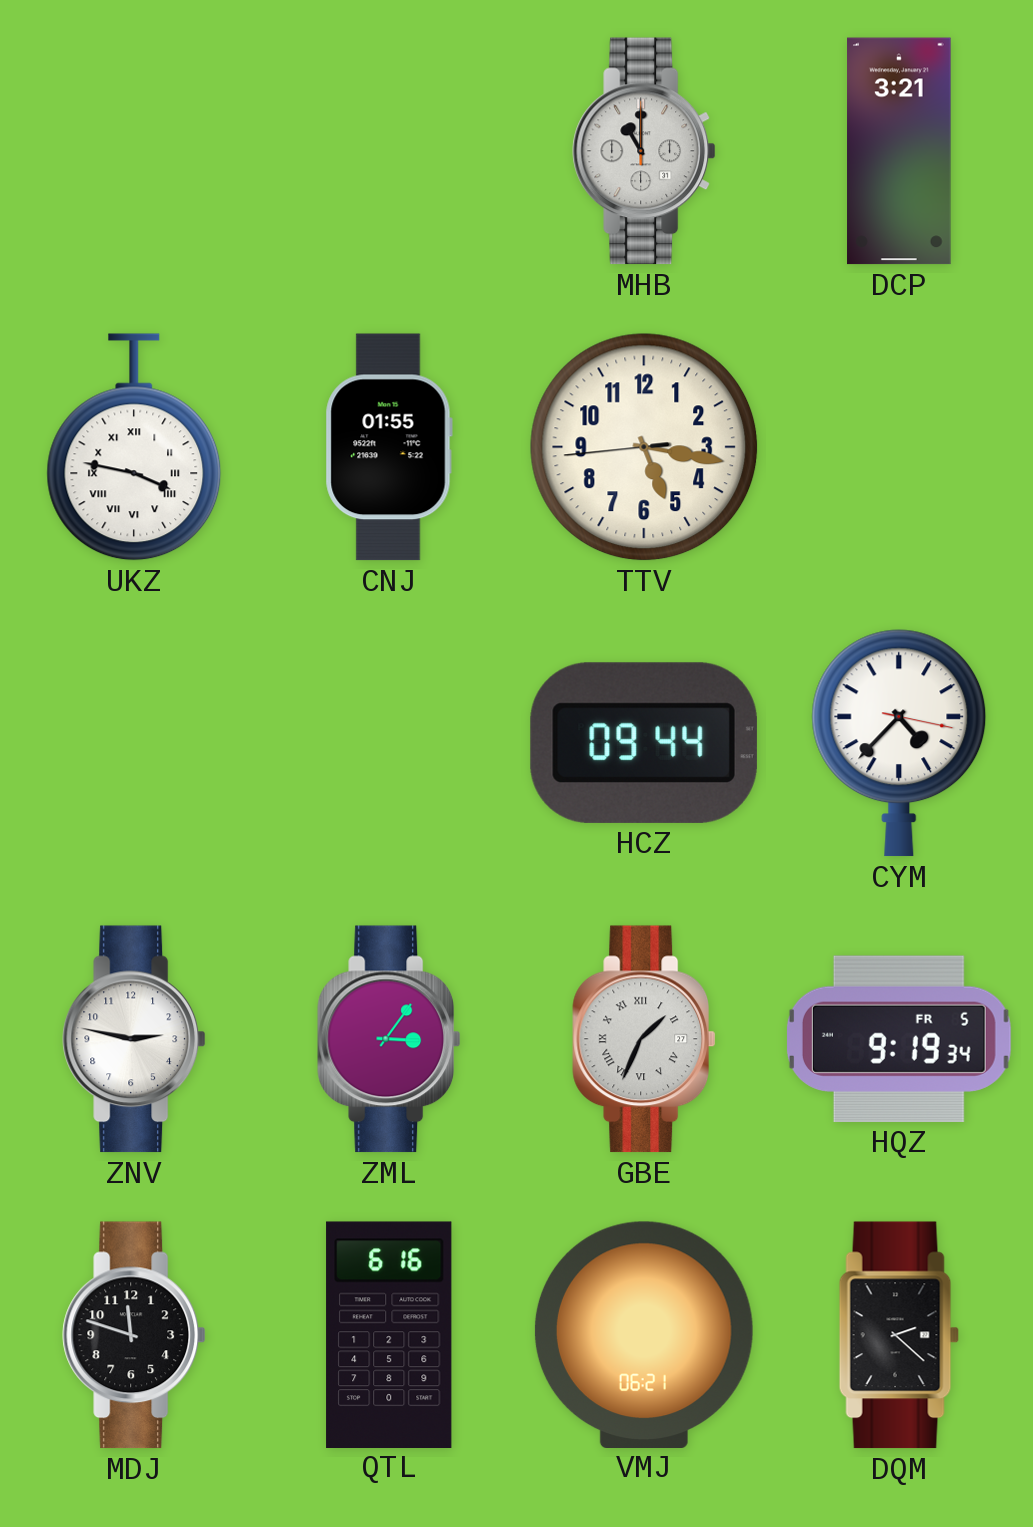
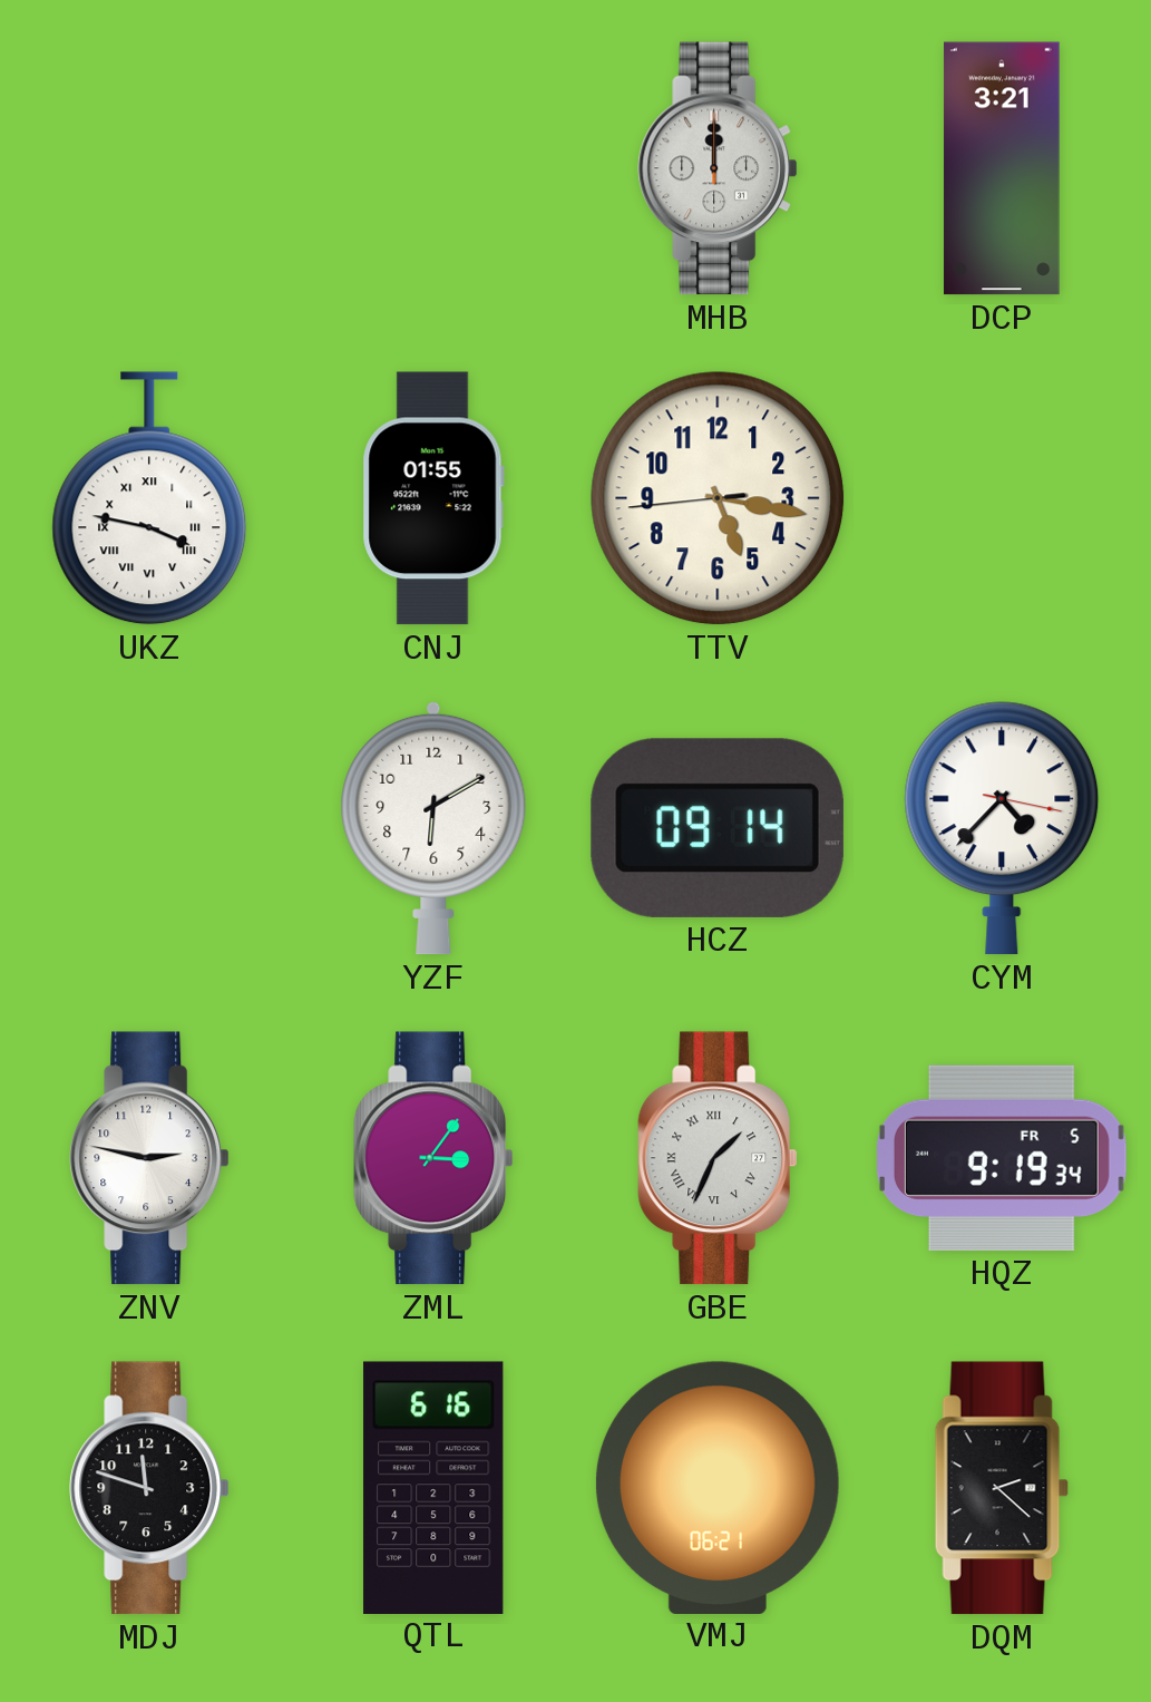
MHB: 11:00 -> 12:00 (718, 168)
YZF: none -> 6:10 (433, 828)
HCZ: 09:44 -> 09:14 (718, 828)
